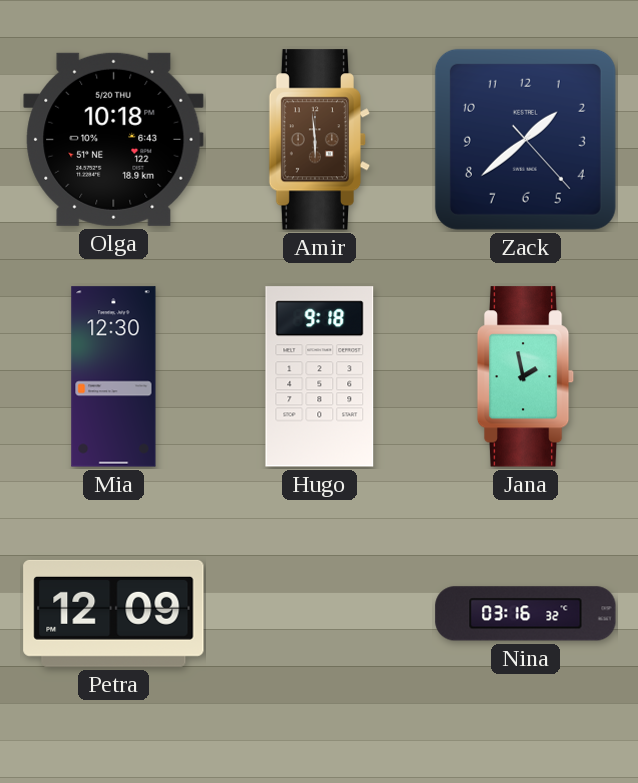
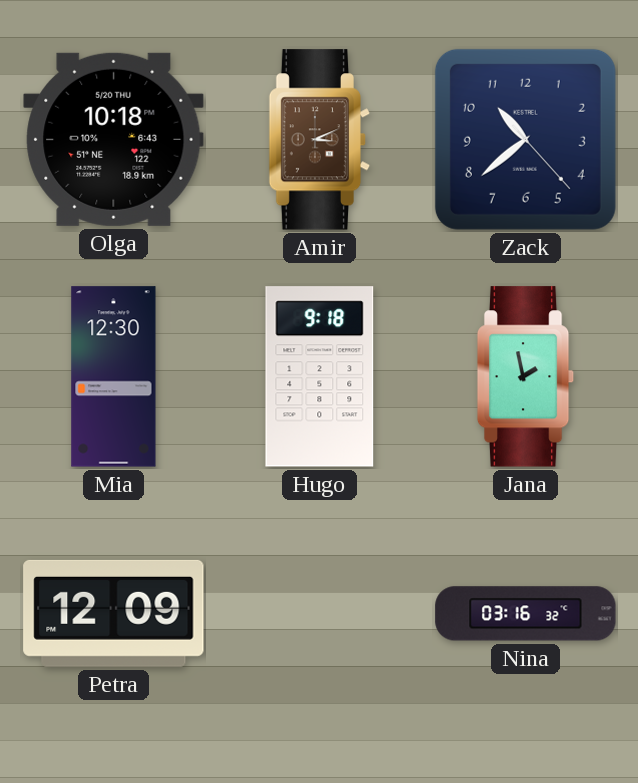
Amir: 5:59 -> 3:11 (320, 140)
Zack: 1:38 -> 10:38 (525, 139)
